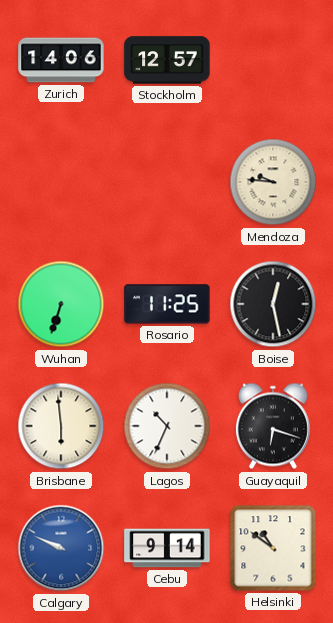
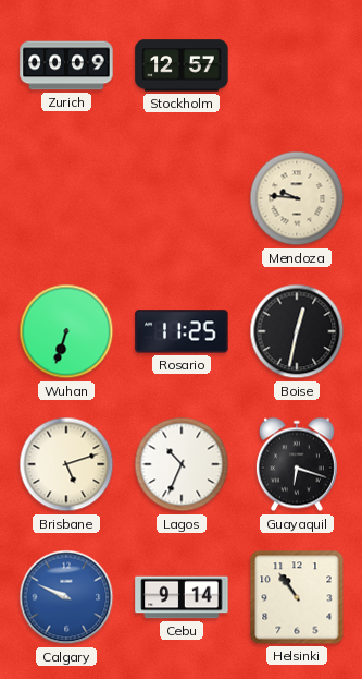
Zurich: 14:06 -> 00:09 (66, 65)
Boise: 12:28 -> 12:32 (297, 331)
Brisbane: 5:59 -> 5:12 (66, 464)
Helsinki: 10:51 -> 10:54 (297, 597)
